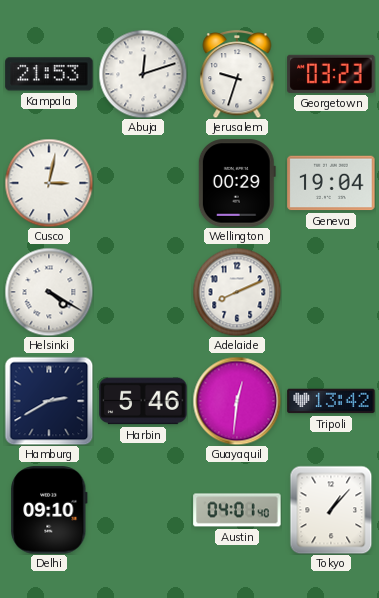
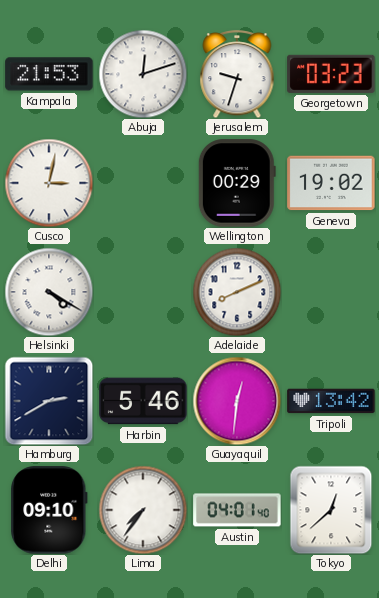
Geneva: 19:04 -> 19:02 (331, 183)
Lima: none -> 7:36 (143, 510)
Tokyo: 1:07 -> 12:38 (331, 510)
